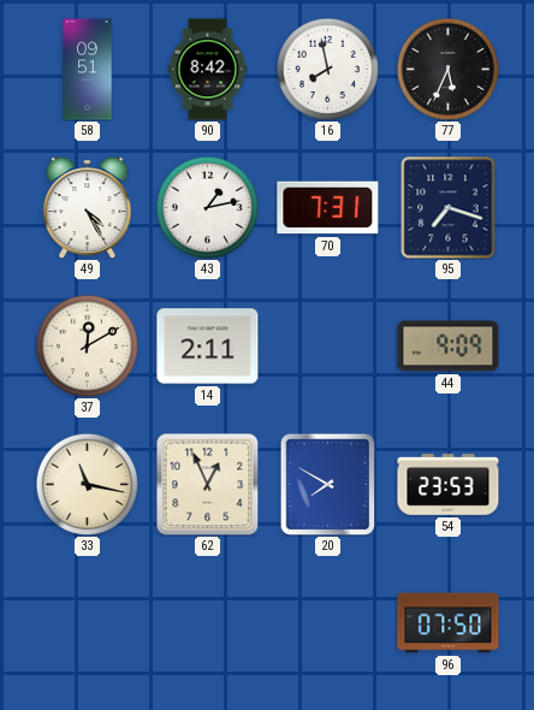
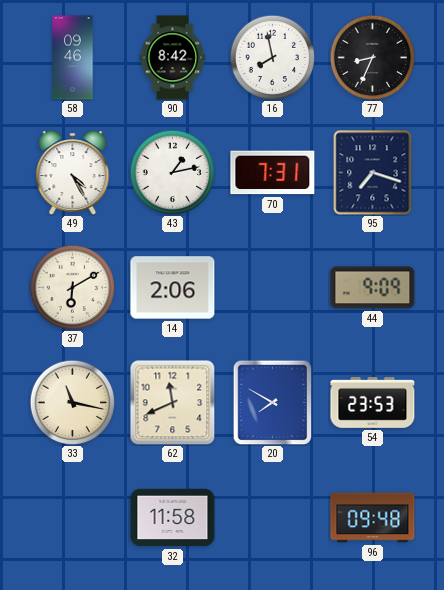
58: 09:51 -> 09:46 (73, 58)
77: 5:34 -> 8:34 (372, 57)
37: 12:10 -> 6:10 (72, 287)
14: 2:11 -> 2:06 (173, 288)
62: 12:56 -> 11:41 (173, 403)
32: none -> 11:58 (173, 518)
96: 07:50 -> 09:48 (373, 518)
